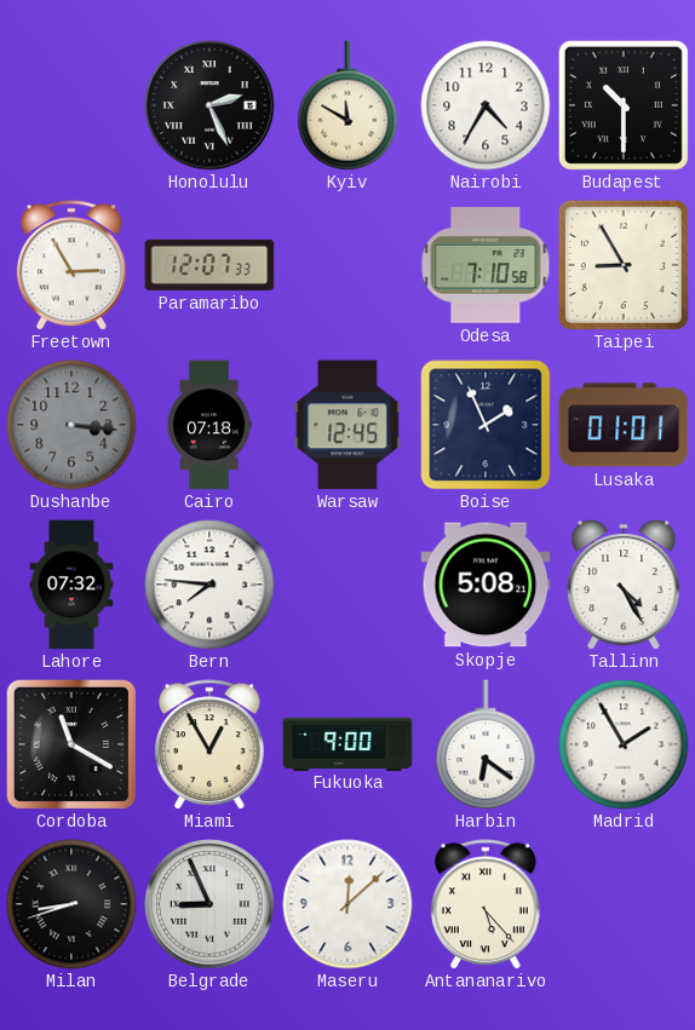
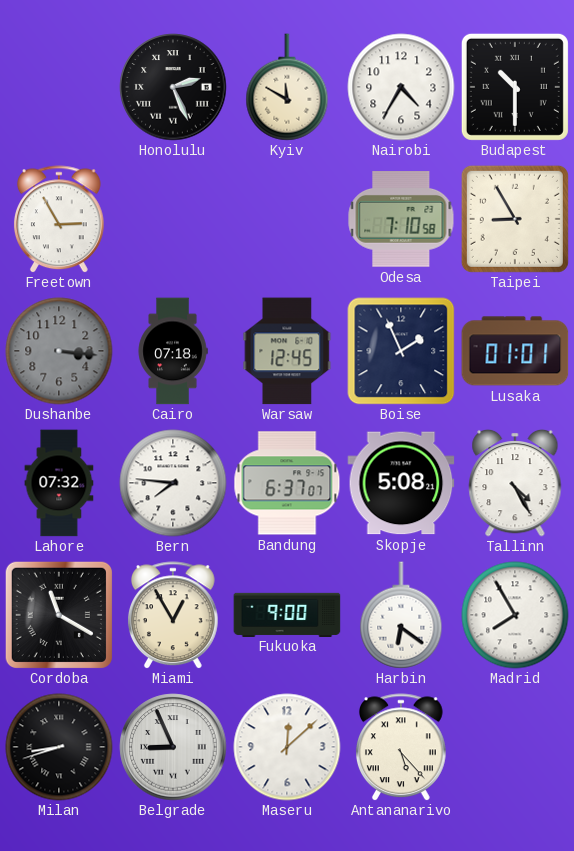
Paramaribo: 12:07 -> none (209, 265)
Bandung: none -> 6:37 (287, 483)
Madrid: 1:55 -> 7:55 (515, 615)
